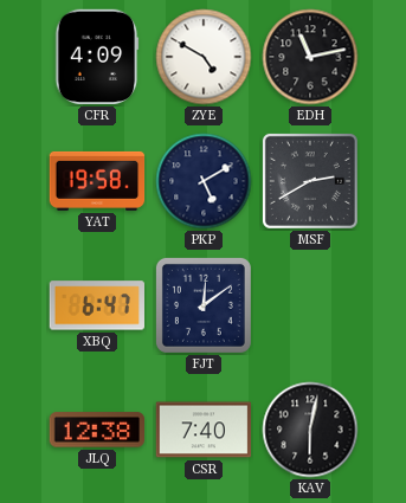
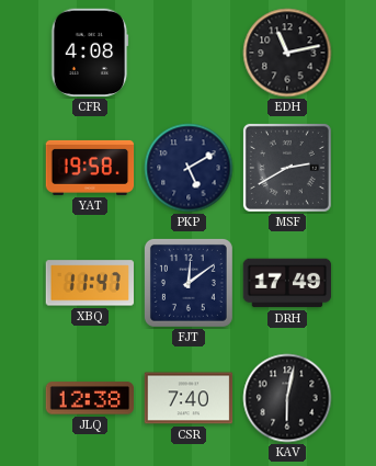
CFR: 4:09 -> 4:08 (90, 53)
ZYE: 4:50 -> none (204, 57)
XBQ: 6:47 -> 11:47 (90, 283)
DRH: none -> 17:49 (287, 283)
